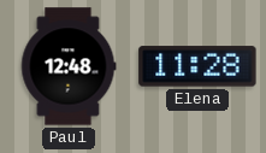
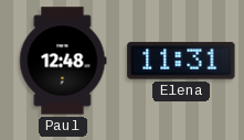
Elena: 11:28 -> 11:31 (181, 61)
